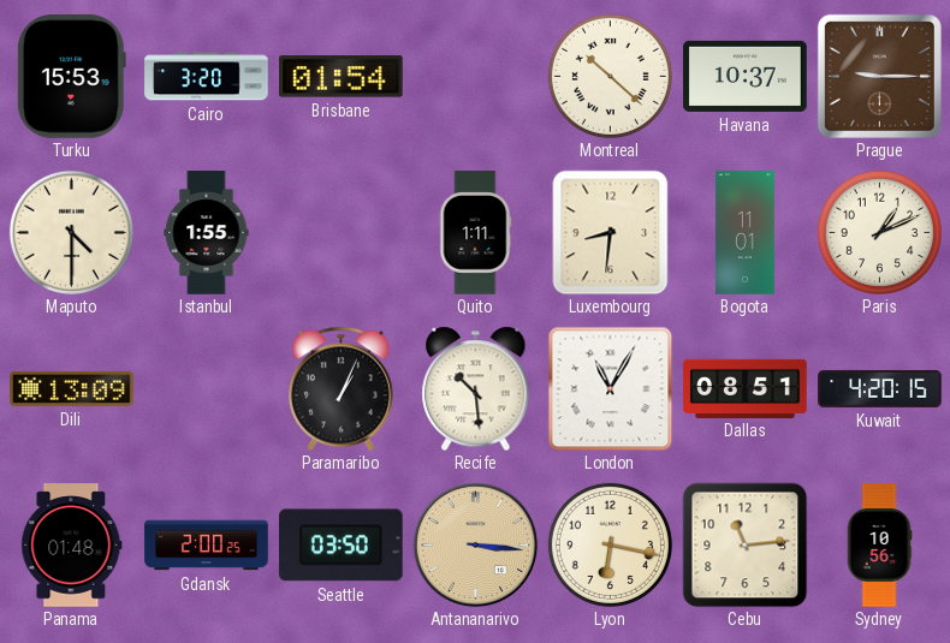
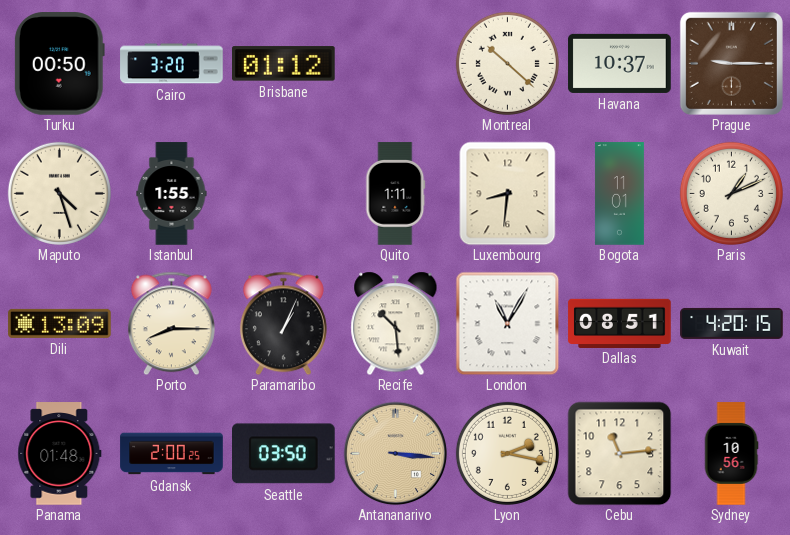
Turku: 15:53 -> 00:50 (59, 64)
Brisbane: 01:54 -> 01:12 (284, 64)
Maputo: 4:30 -> 4:27 (59, 193)
Porto: none -> 8:15 (171, 323)
Lyon: 6:17 -> 2:17 (507, 453)
